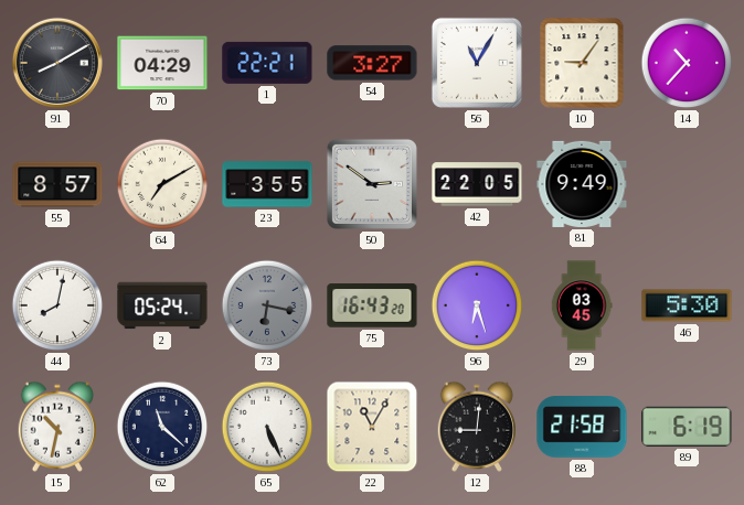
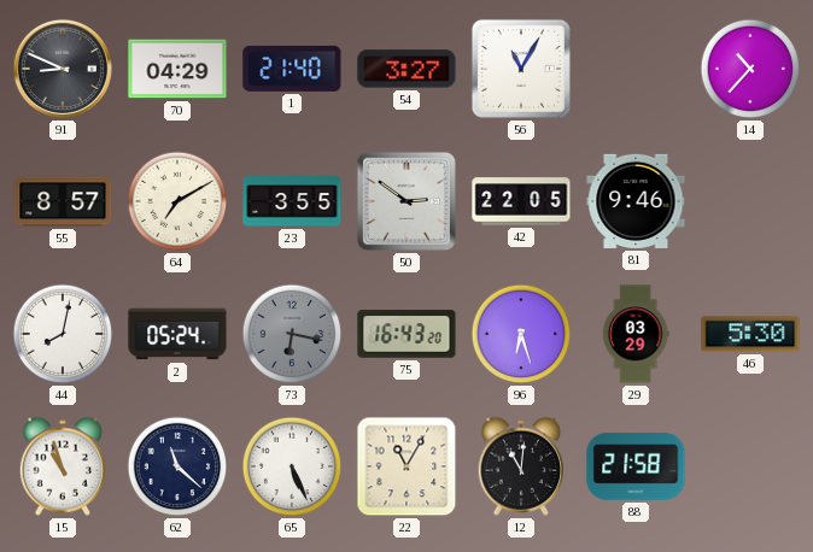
91: 8:10 -> 8:49 (63, 69)
1: 22:21 -> 21:40 (292, 69)
10: 9:06 -> none (582, 63)
81: 9:49 -> 9:46 (636, 201)
29: 03:45 -> 03:29 (636, 334)
15: 10:32 -> 10:57 (62, 466)
12: 9:01 -> 11:01 (520, 466)
89: 6:19 -> none (687, 427)
